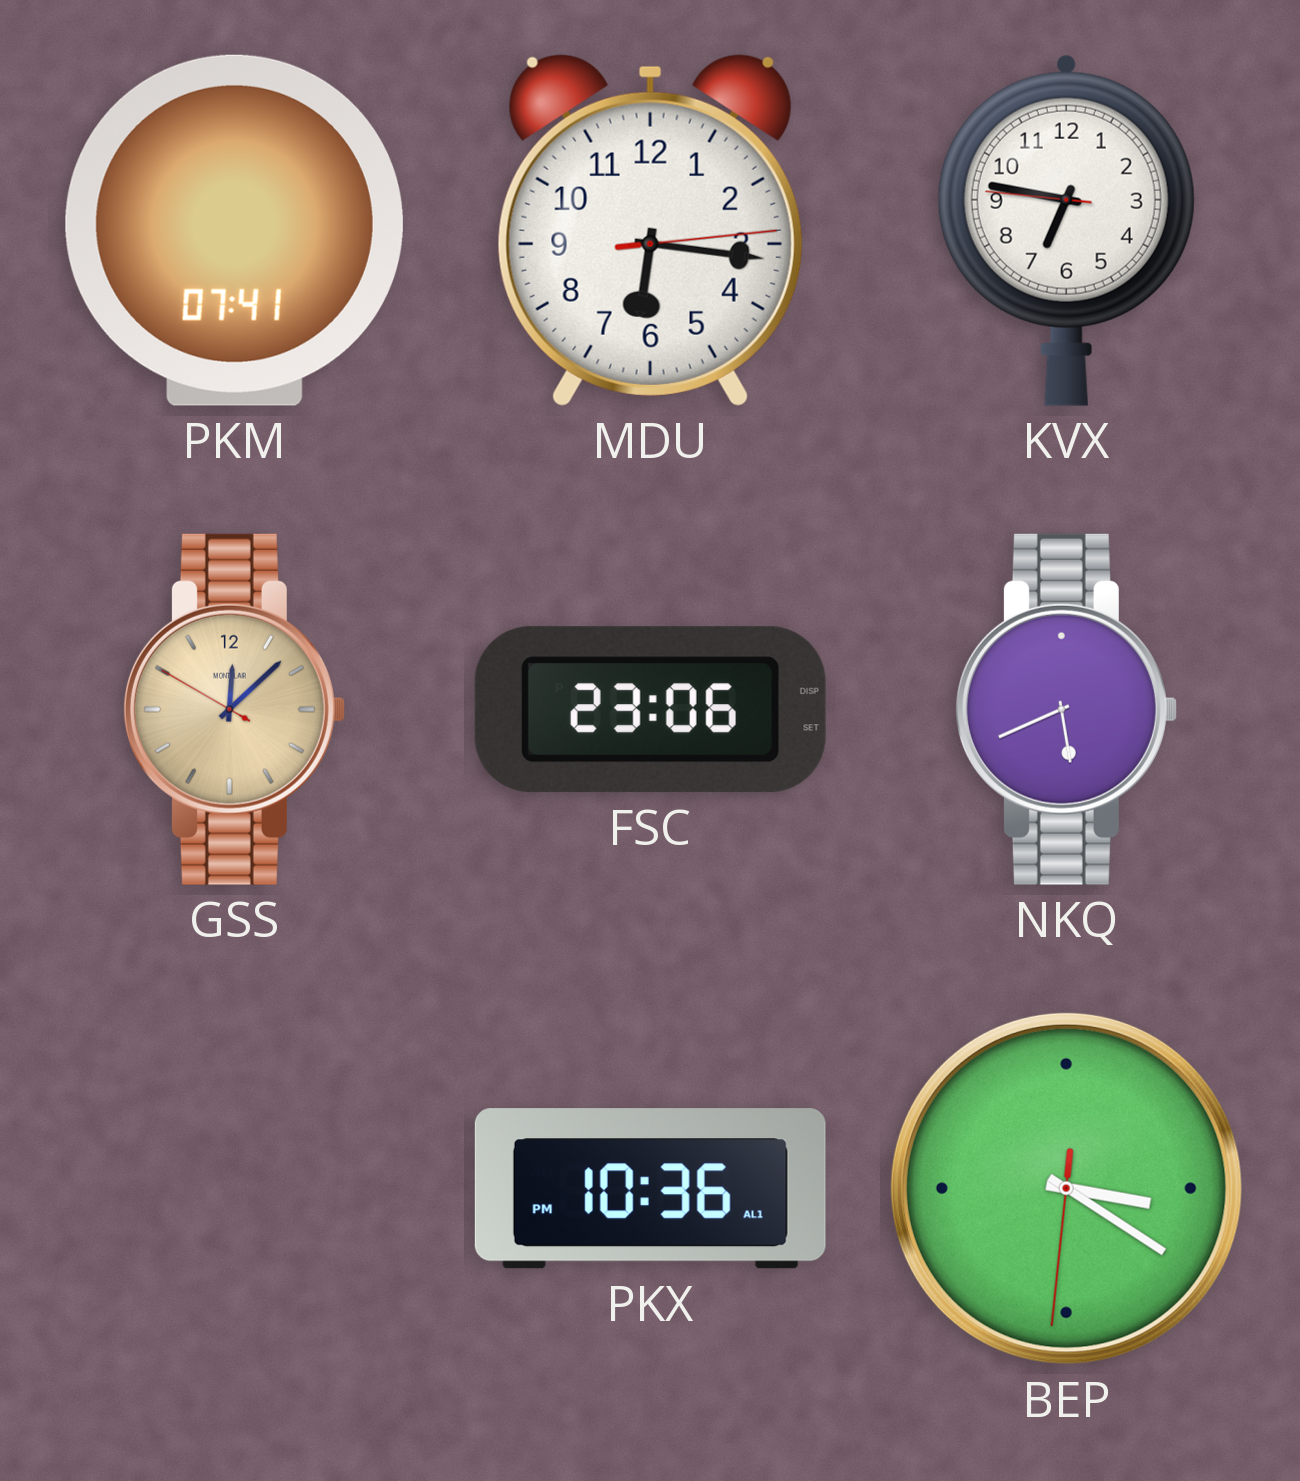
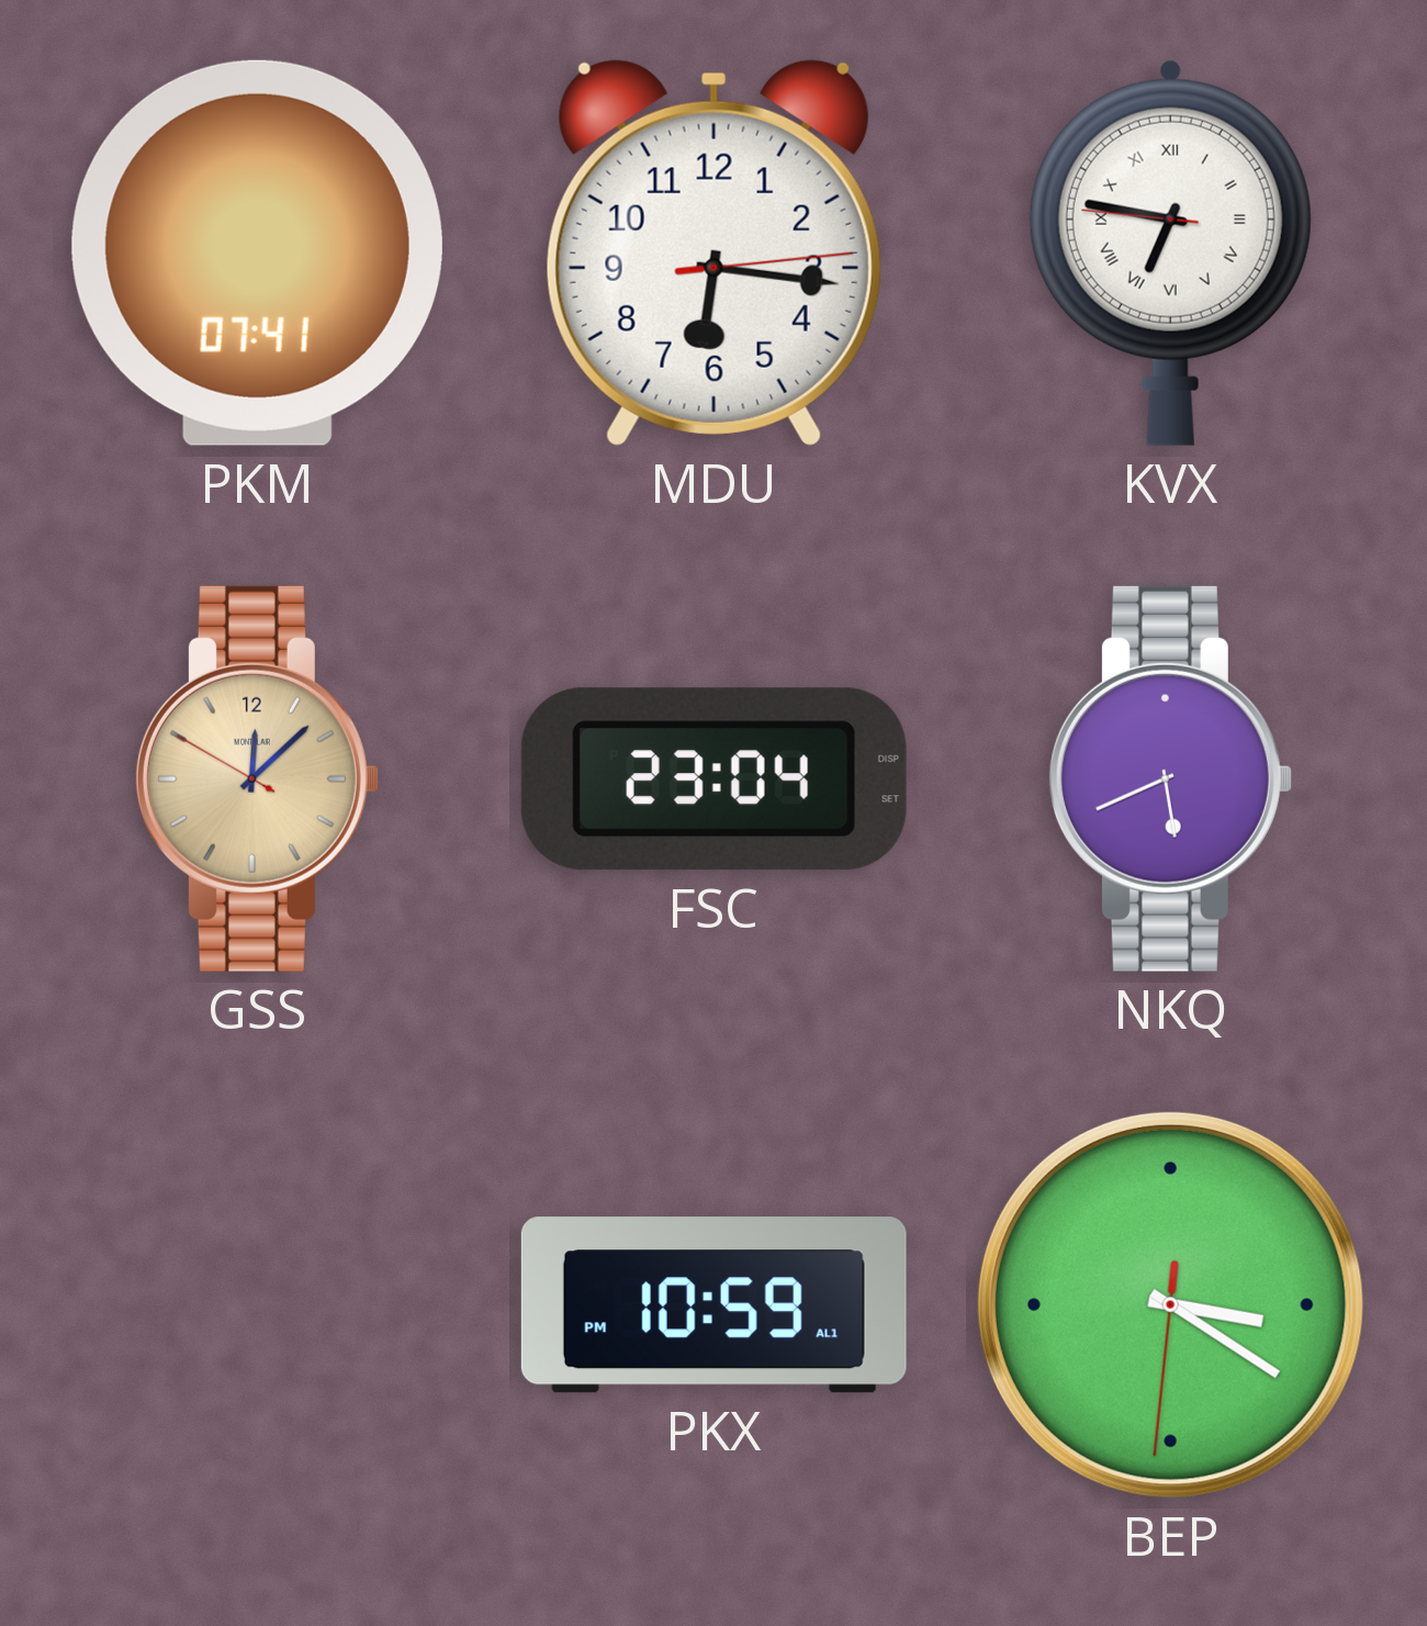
KVX numerals: Arabic -> Roman (1170, 253)
FSC: 23:06 -> 23:04 (713, 780)
PKX: 10:36 -> 10:59 (713, 1305)
